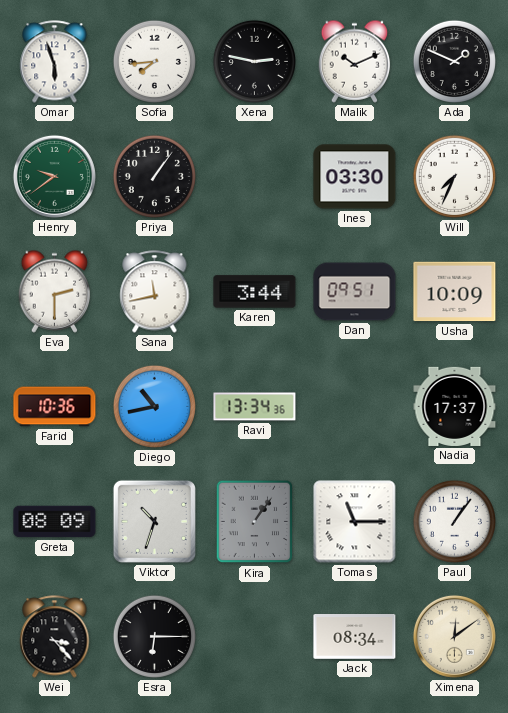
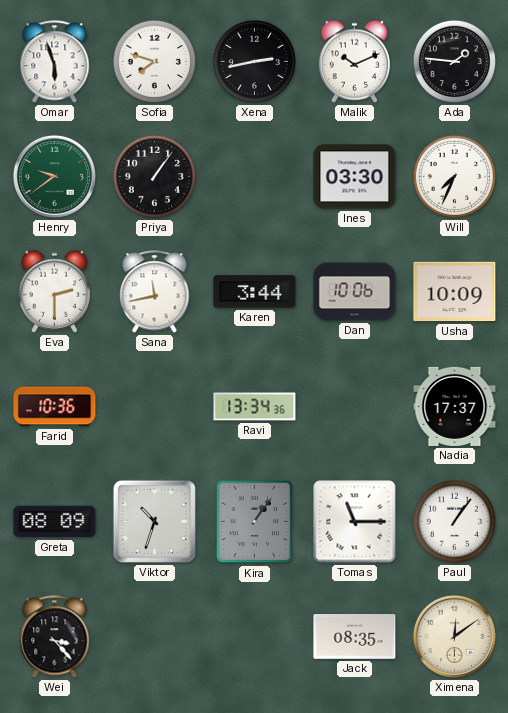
Sofia: 7:44 -> 7:48 (154, 61)
Xena: 2:47 -> 2:43 (254, 61)
Ada: 1:49 -> 1:46 (454, 61)
Dan: 09:51 -> 10:06 (355, 292)
Diego: 10:43 -> none (154, 406)
Esra: 6:15 -> none (154, 636)
Jack: 08:34 -> 08:35 (355, 637)
